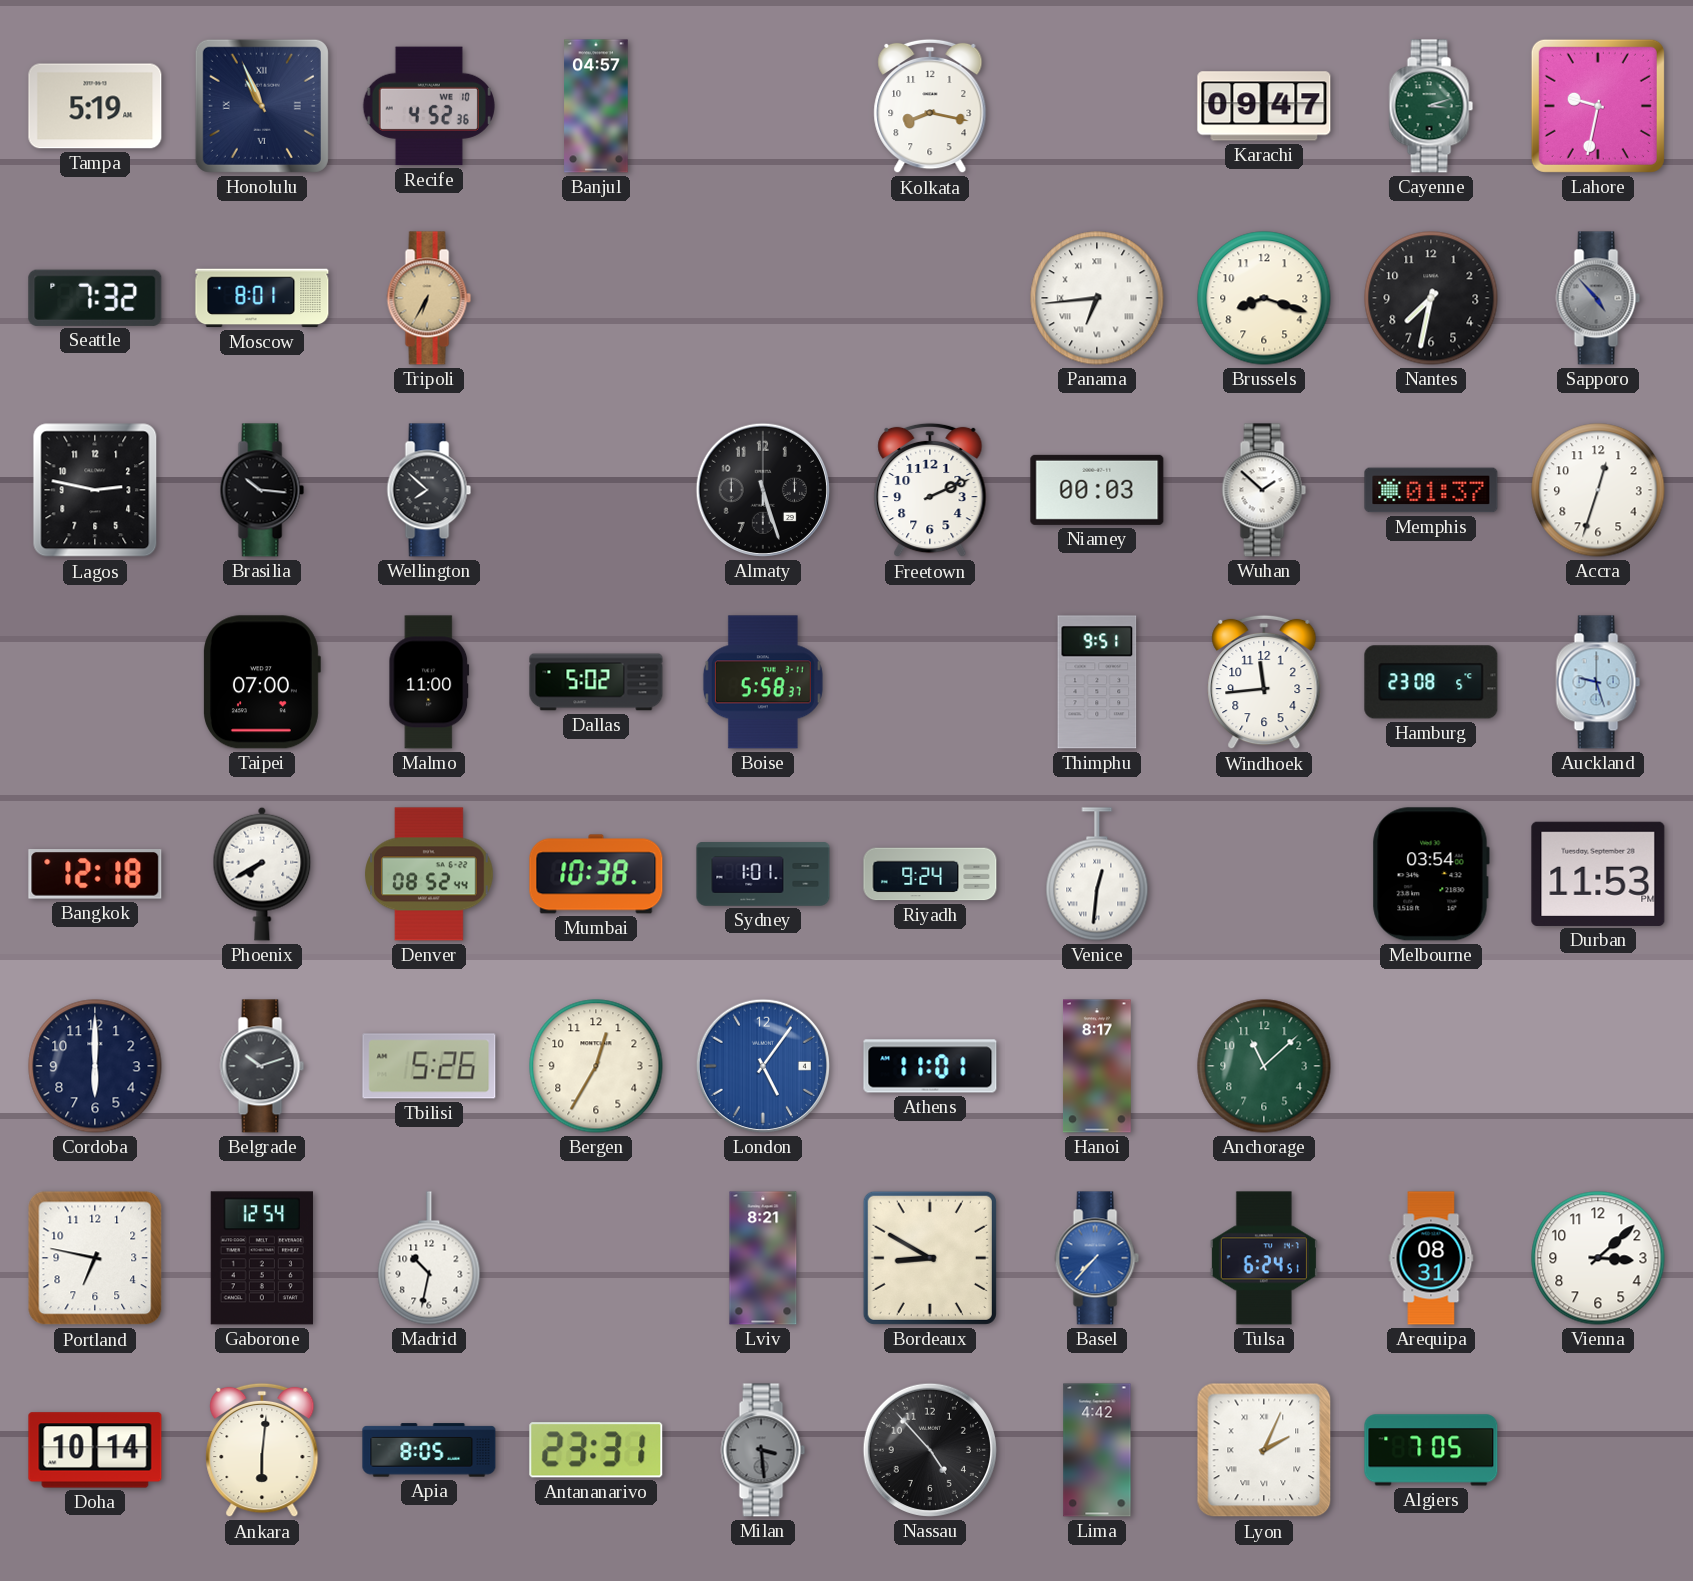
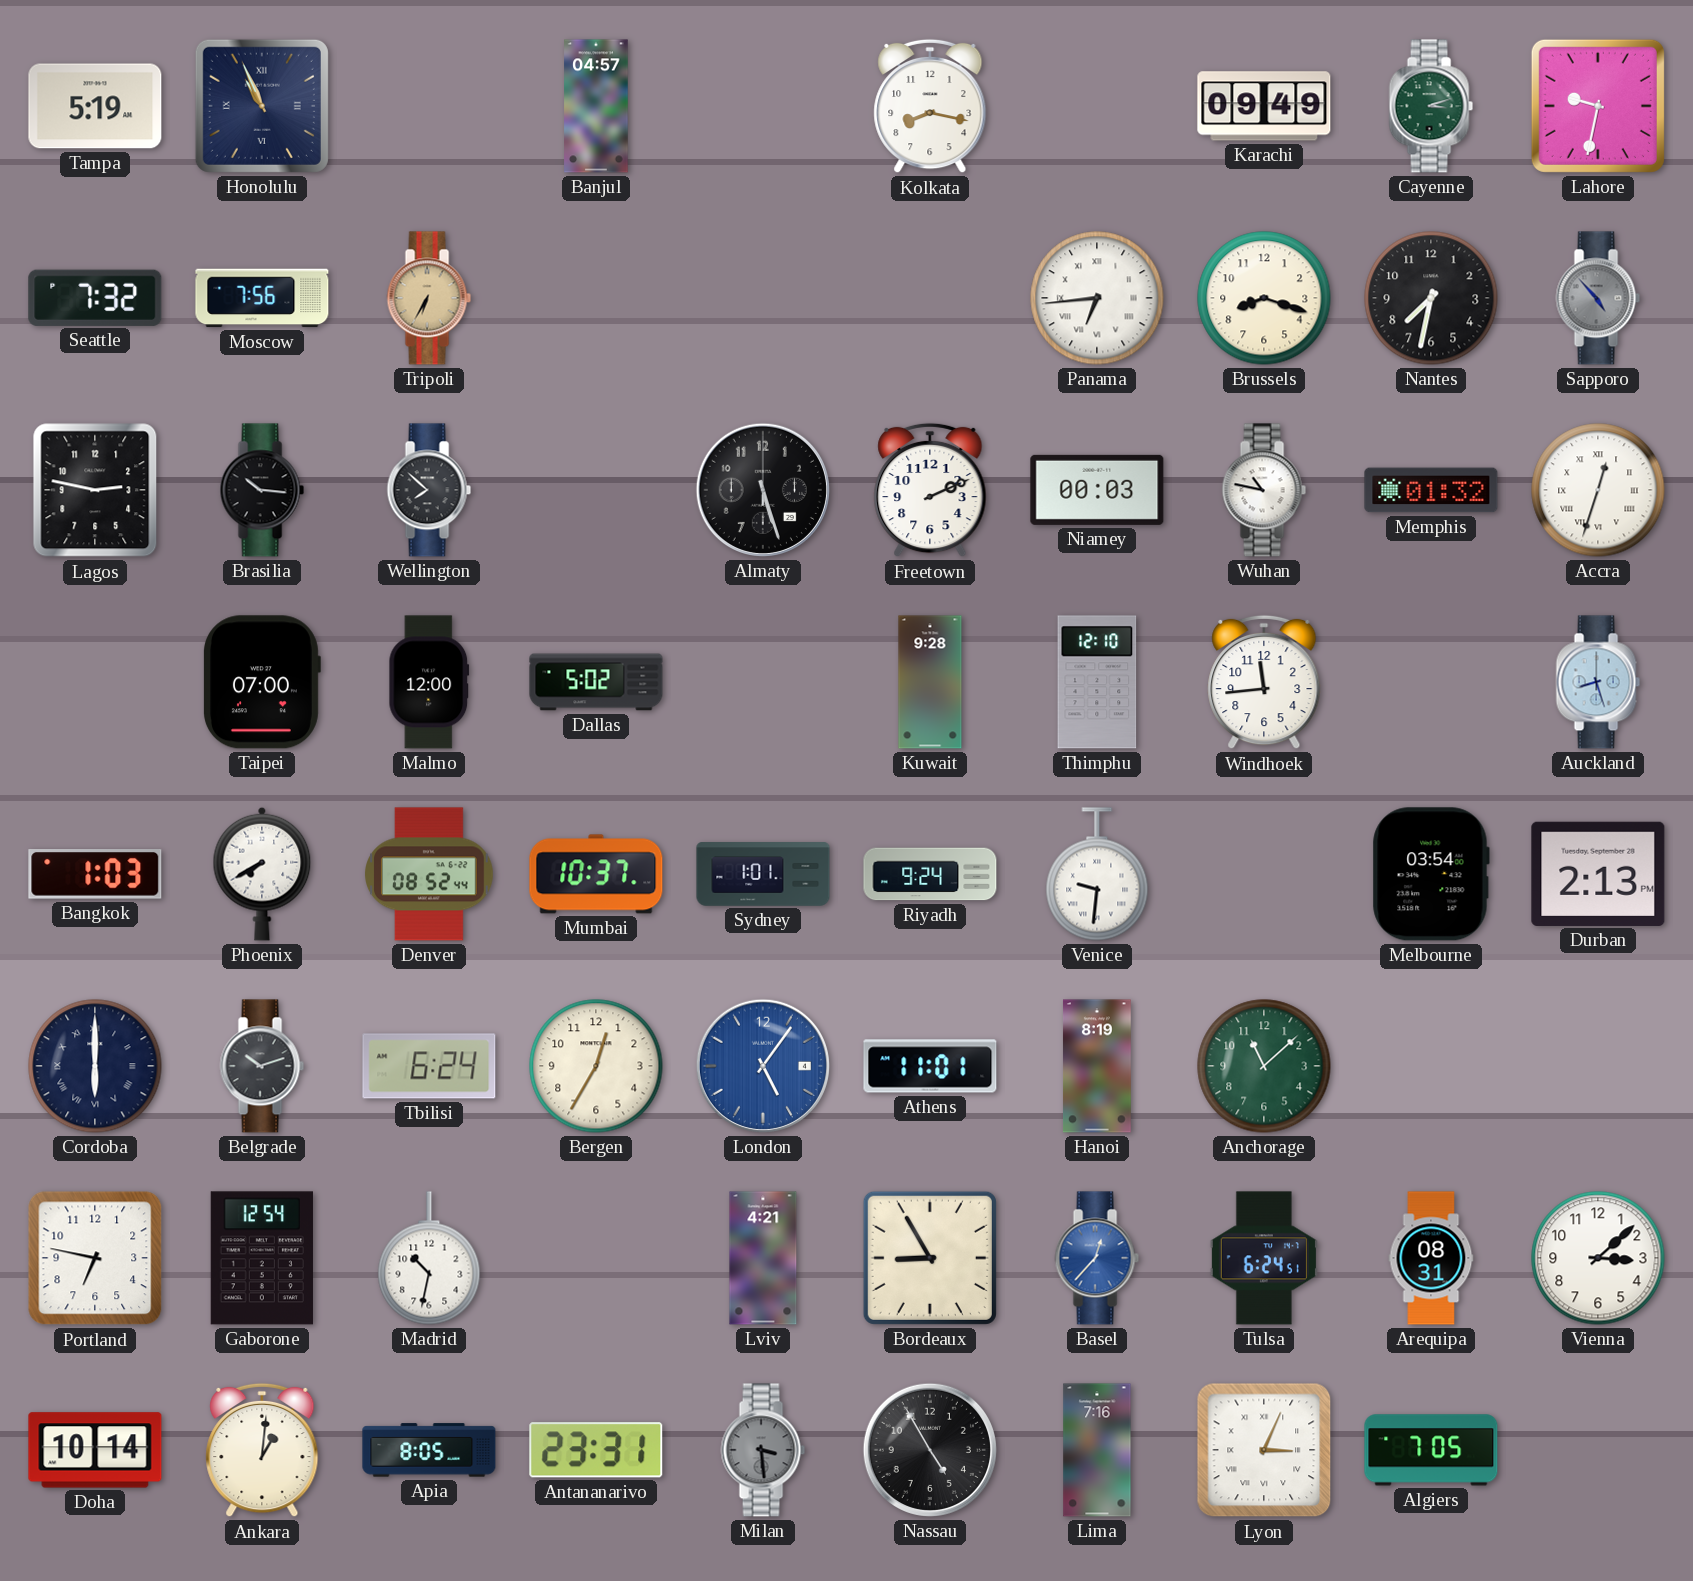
Recife: 4:52 -> none (429, 106)
Karachi: 09:47 -> 09:49 (1264, 106)
Moscow: 8:01 -> 7:56 (262, 298)
Wuhan: 1:52 -> 10:47 (1264, 490)
Memphis: 01:37 -> 01:32 (1431, 490)
Accra numerals: Arabic -> Roman (1598, 490)
Malmo: 11:00 -> 12:00 (429, 682)
Boise: 5:58 -> none (763, 682)
Kuwait: none -> 9:28 (930, 682)
Thimphu: 9:51 -> 12:10 (1097, 682)
Hamburg: 23:08 -> none (1431, 682)
Auckland: 9:27 -> 8:27 (1598, 682)
Bangkok: 12:18 -> 1:03 (95, 875)
Mumbai: 10:38 -> 10:37 (596, 874)
Venice: 12:31 -> 9:31 (1097, 874)
Durban: 11:53 -> 2:13 (1598, 874)
Cordoba numerals: Arabic -> Roman (95, 1066)
Tbilisi: 5:26 -> 6:24 (429, 1066)
Hanoi: 8:17 -> 8:19 (1097, 1066)
Lviv: 8:21 -> 4:21 (763, 1258)
Bordeaux: 8:50 -> 8:55 (930, 1258)
Basel: 7:37 -> 12:37 (1097, 1258)
Ankara: 6:01 -> 1:01 (262, 1450)
Nassau: 4:53 -> 4:55 (930, 1450)
Lima: 4:42 -> 7:16 (1097, 1450)
Lyon: 2:04 -> 3:04 (1264, 1450)
